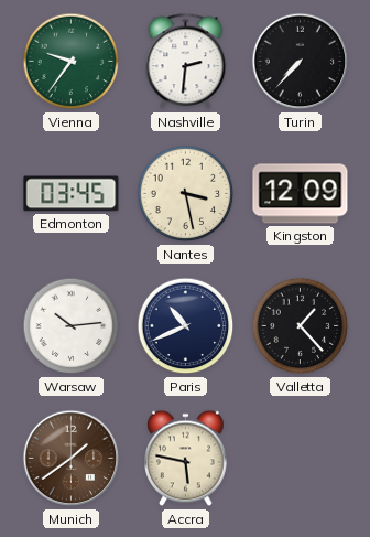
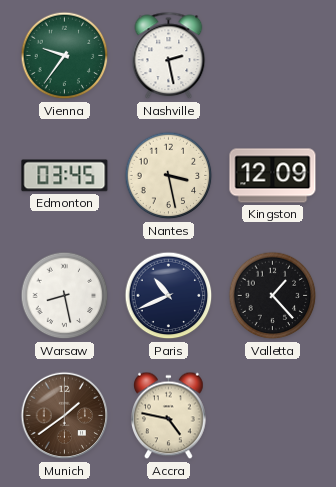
Nashville: 2:31 -> 2:28 (169, 56)
Turin: 7:37 -> none (301, 62)
Warsaw: 10:14 -> 8:28 (65, 296)
Accra: 5:47 -> 4:47 (169, 416)
